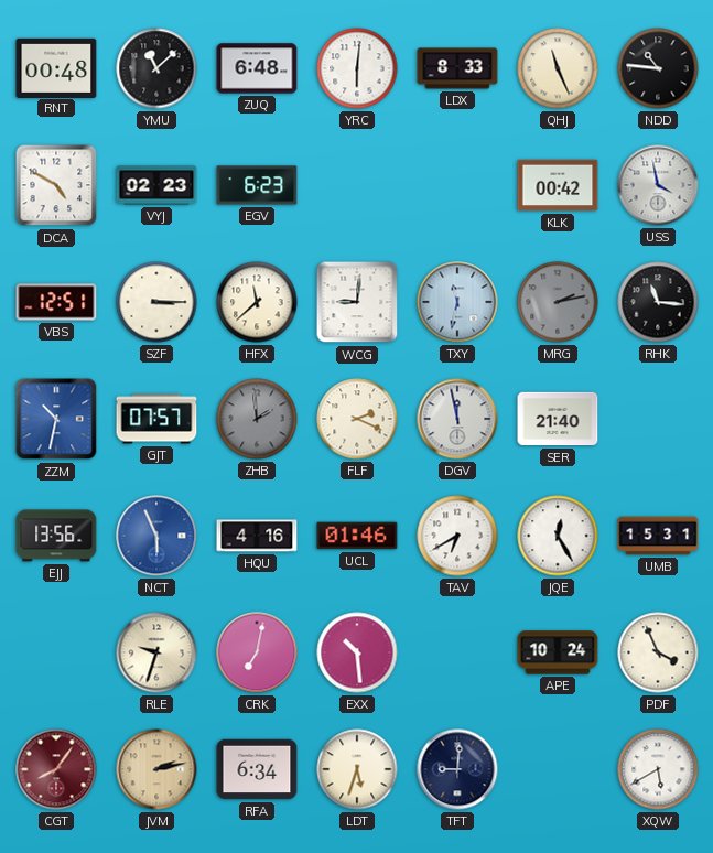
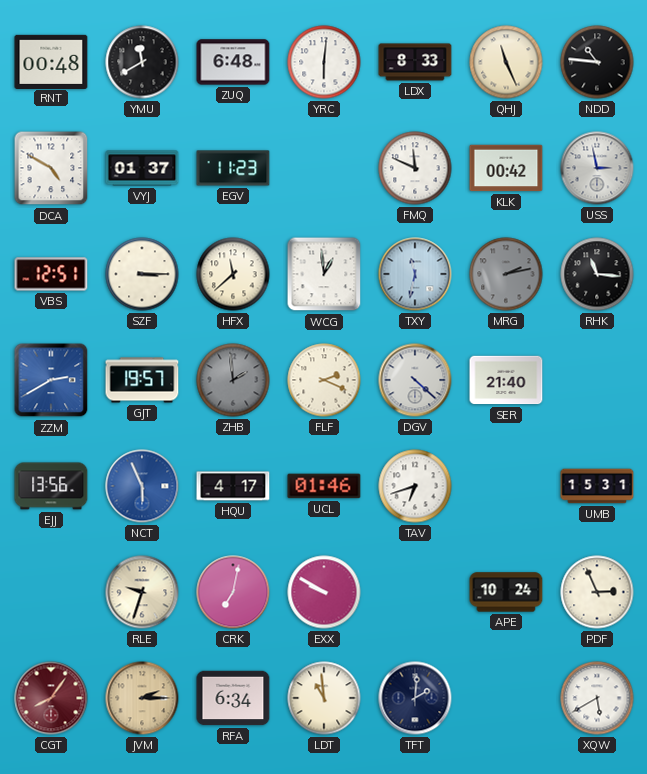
YMU: 11:08 -> 11:40 (142, 62)
VYJ: 02:23 -> 01:37 (142, 168)
EGV: 6:23 -> 11:23 (233, 168)
FMQ: none -> 11:49 (415, 168)
USS: 3:58 -> 2:58 (597, 168)
WCG: 9:01 -> 12:59 (324, 274)
ZZM: 10:32 -> 2:40 (51, 380)
GJT: 07:57 -> 19:57 (142, 380)
DGV: 11:58 -> 4:22 (415, 380)
HQU: 4:16 -> 4:17 (233, 486)
TAV: 6:40 -> 6:42 (415, 486)
JQE: 12:25 -> none (558, 536)
EXX: 10:29 -> 9:50 (324, 592)
PDF: 3:56 -> 2:56 (597, 592)
JVM: 2:13 -> 2:15 (142, 698)
LDT: 5:33 -> 10:59 (324, 698)
TFT: 9:01 -> 2:01 (415, 698)
